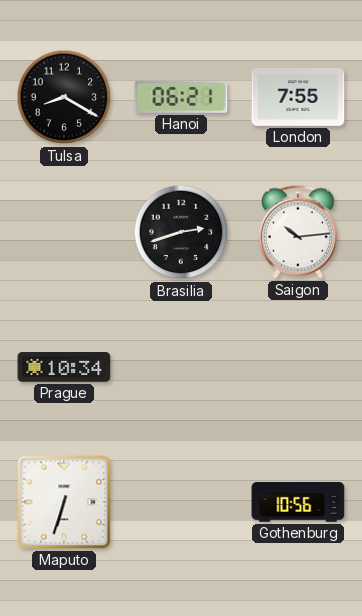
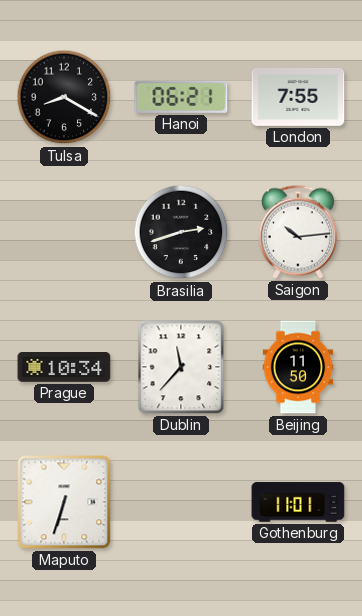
Dublin: none -> 11:37 (181, 367)
Beijing: none -> 11:50 (298, 367)
Gothenburg: 10:56 -> 11:01 (298, 502)
